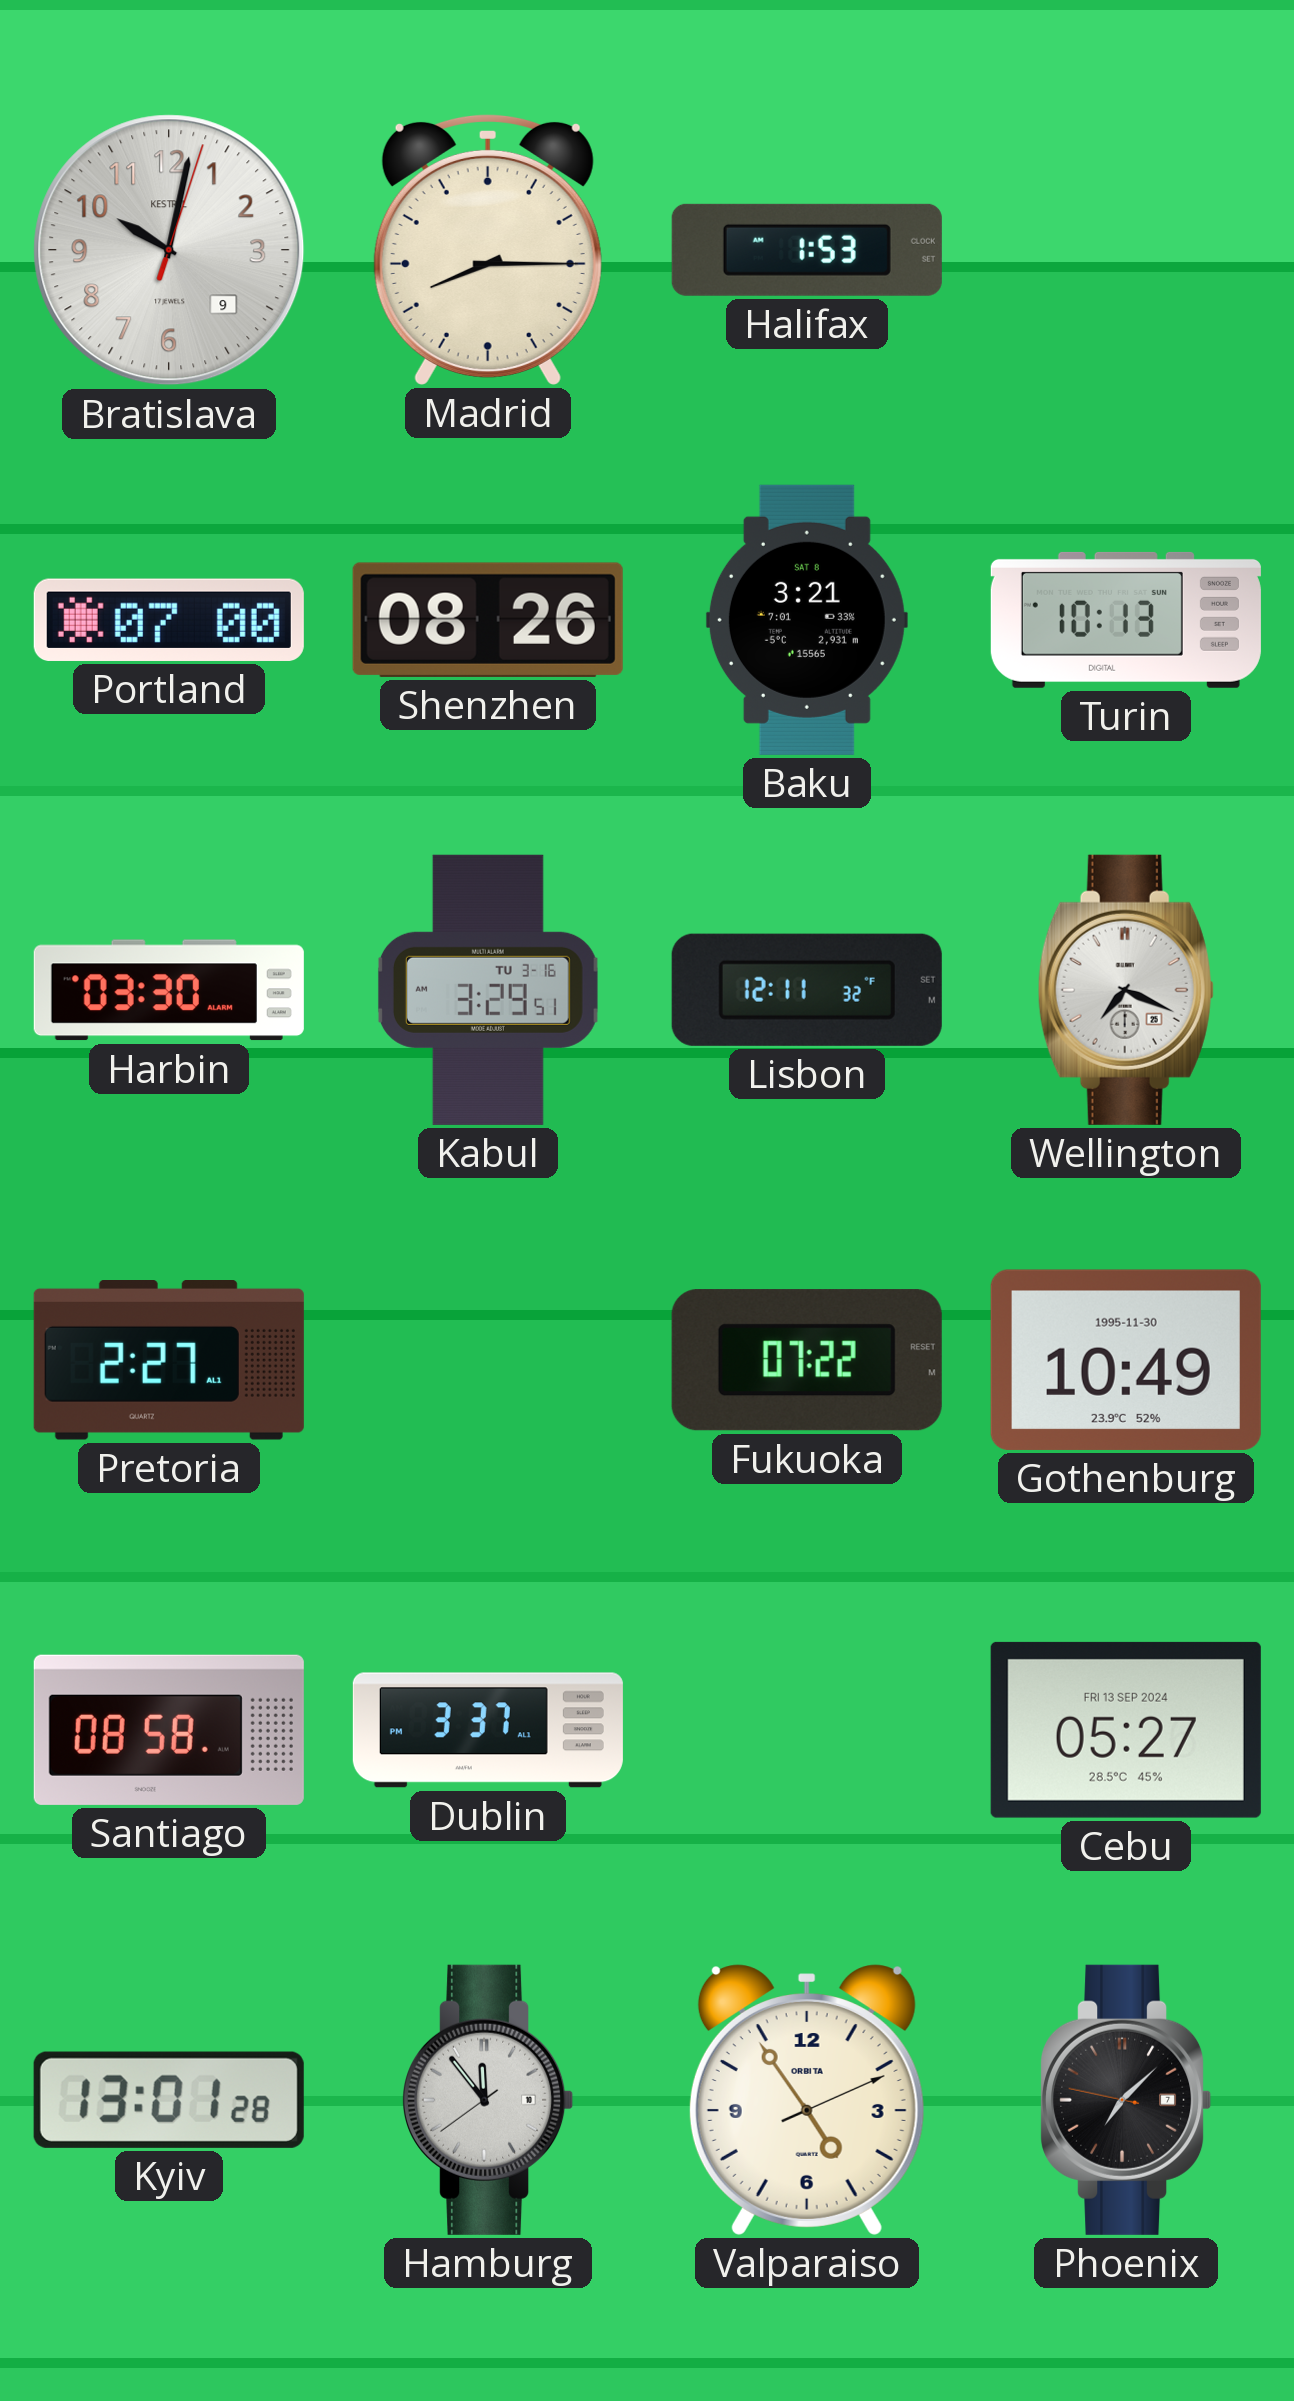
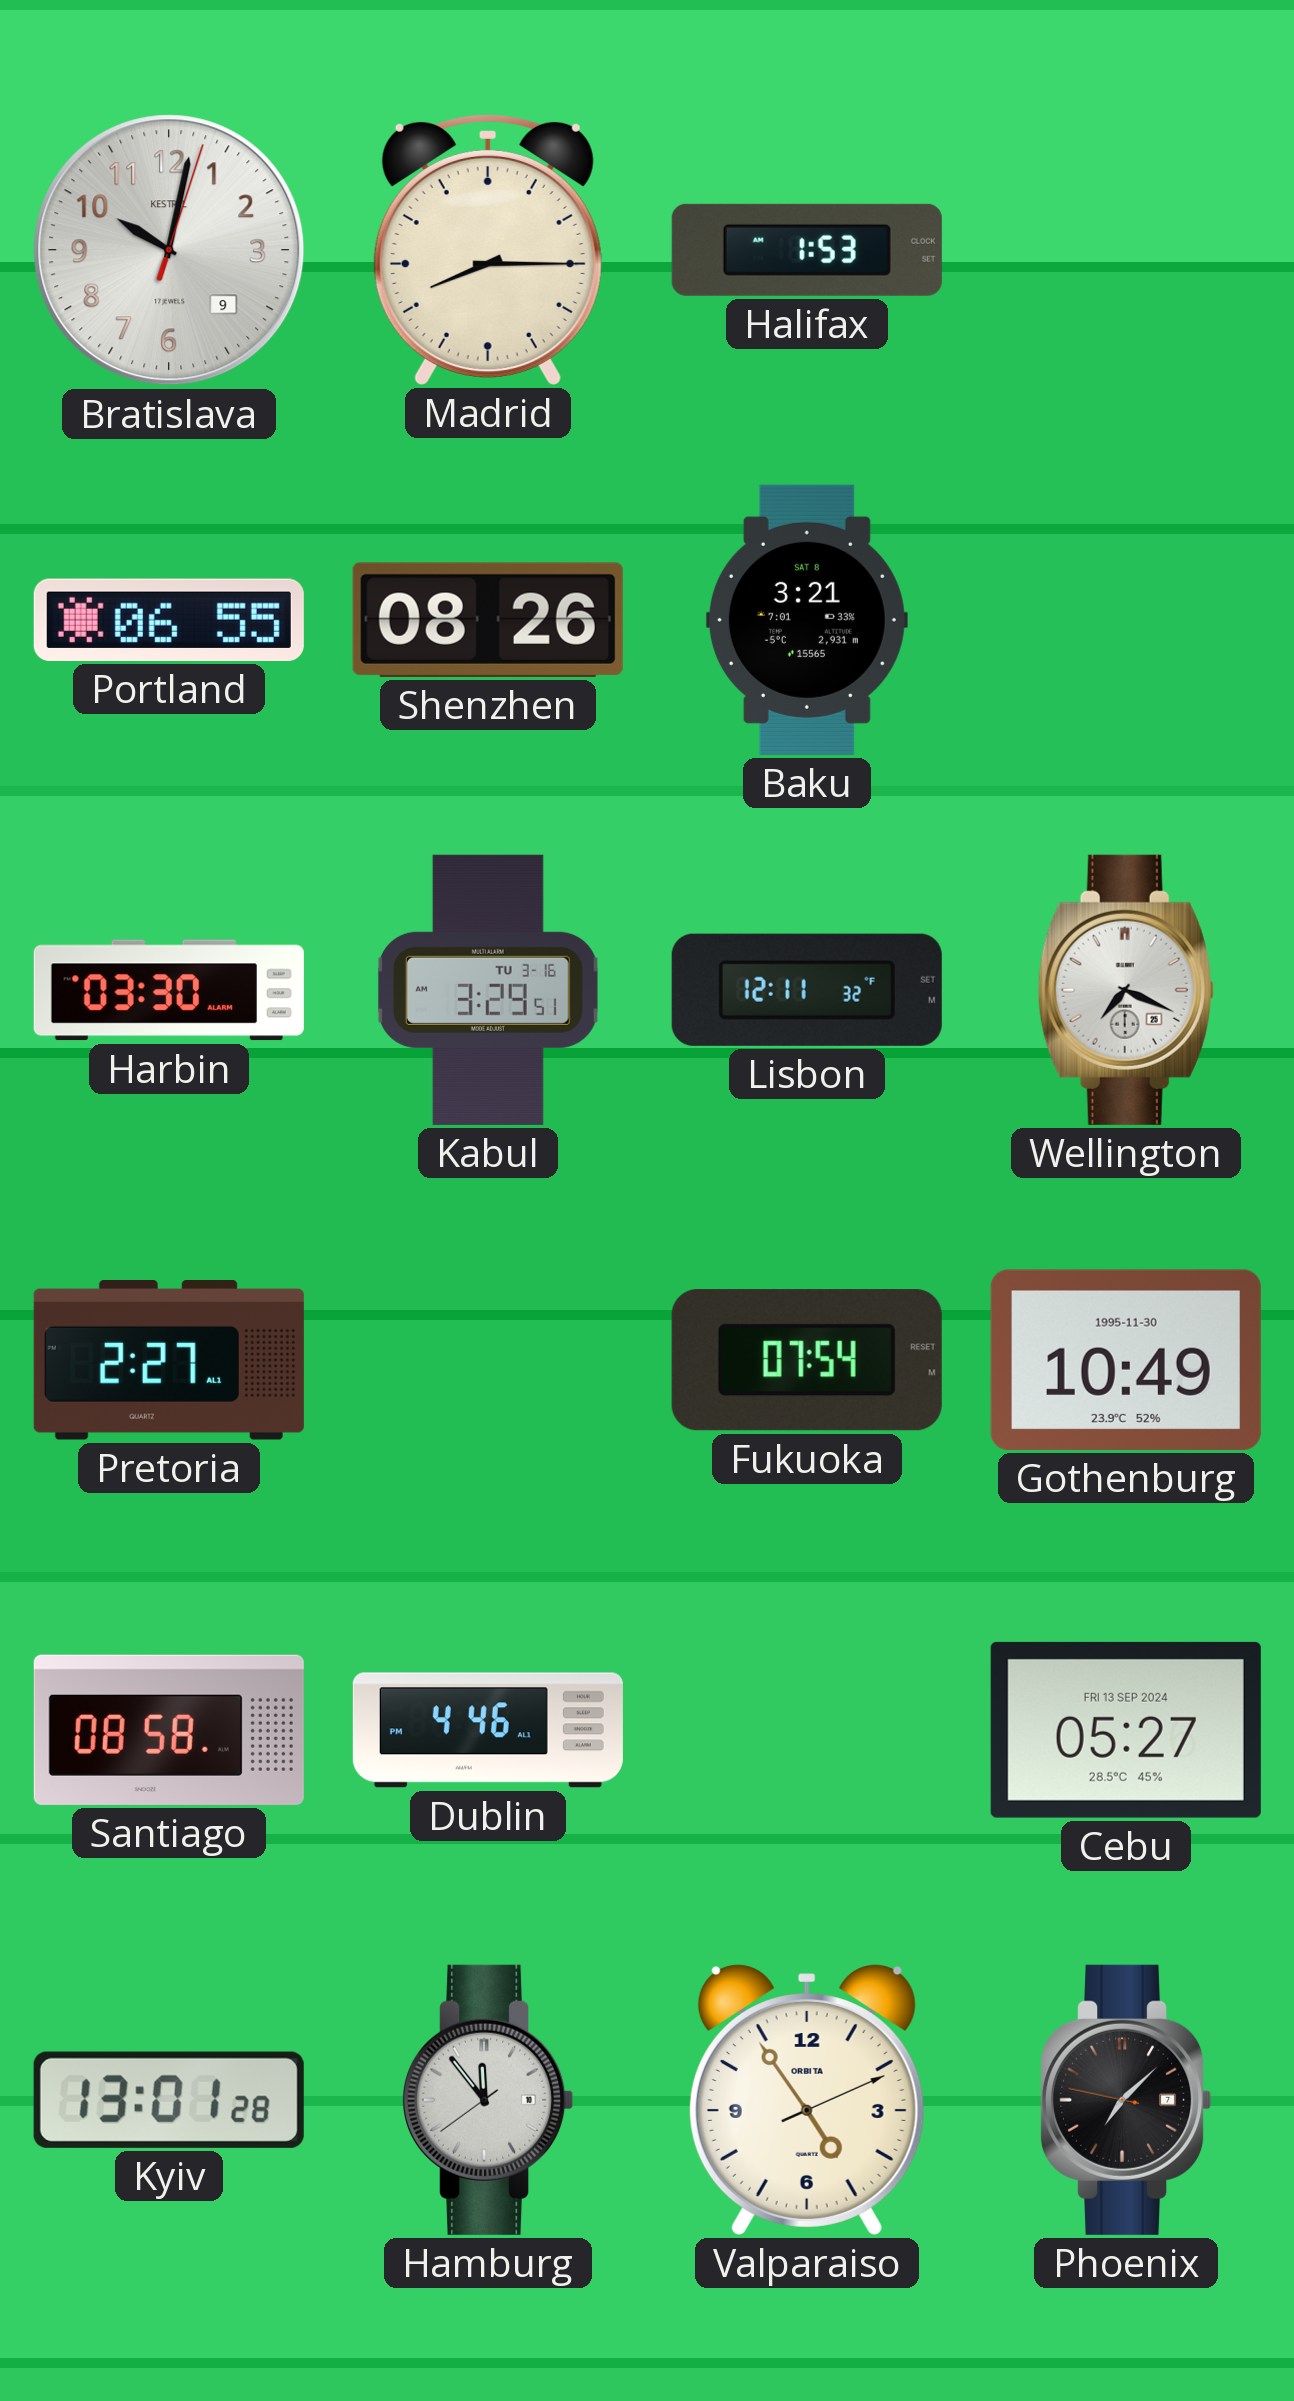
Portland: 07:00 -> 06:55 (169, 620)
Turin: 10:13 -> none (1126, 620)
Fukuoka: 07:22 -> 07:54 (807, 1360)
Dublin: 3:37 -> 4:46 (488, 1730)
